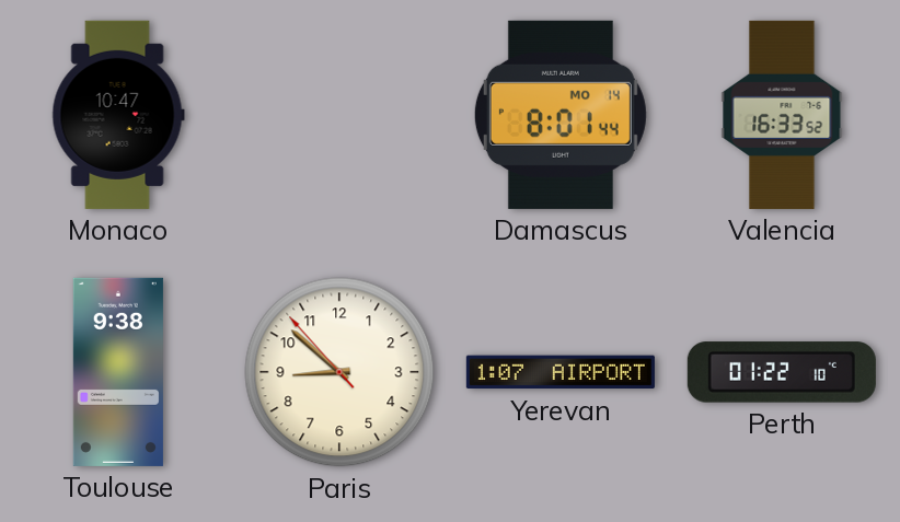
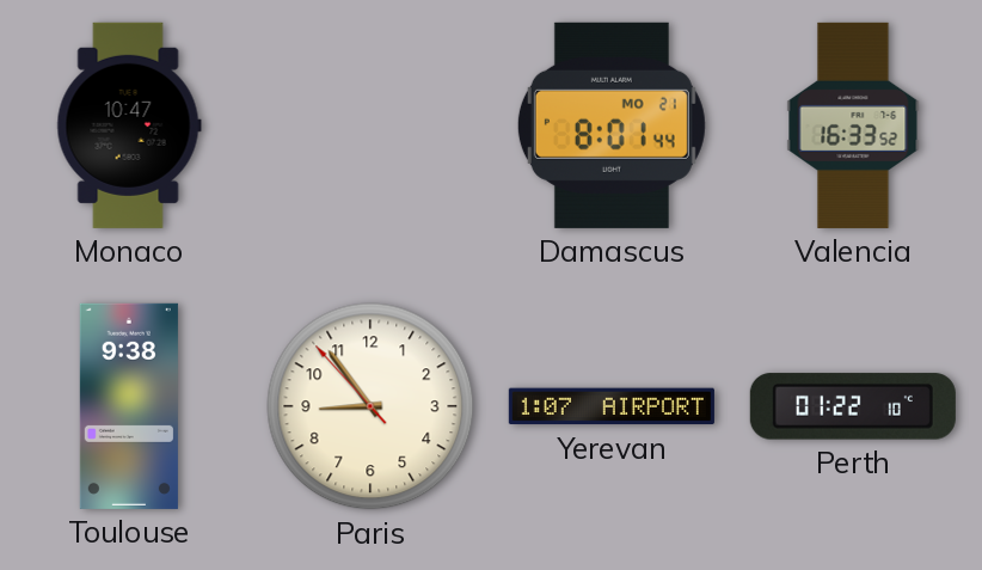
Damascus date: MO 14 -> MO 21 (612, 125)
Paris: 8:51 -> 8:53 (370, 406)
